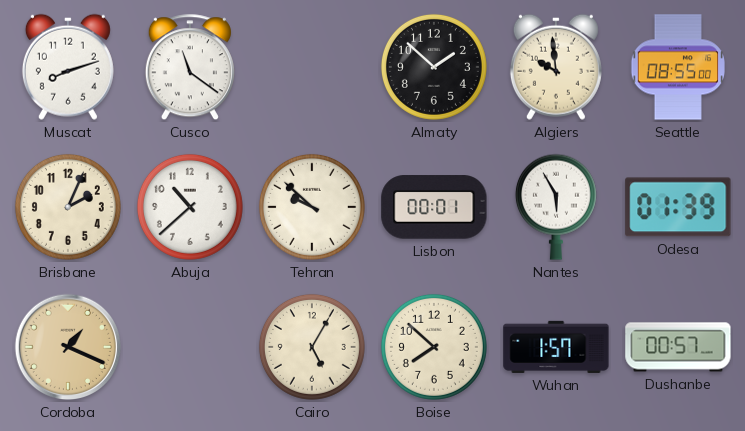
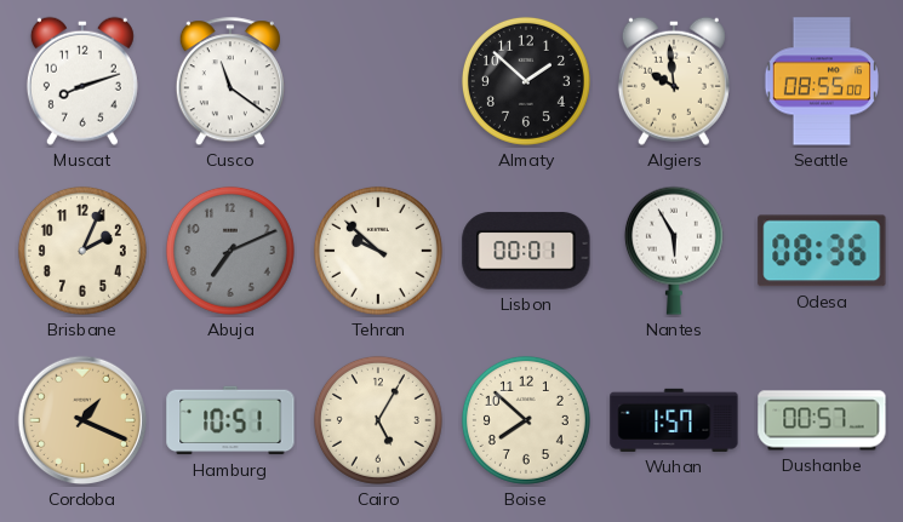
Abuja: 10:38 -> 7:11 (230, 251)
Abuja dial: white -> grey (230, 251)
Odesa: 01:39 -> 08:36 (822, 251)
Hamburg: none -> 10:51 (230, 420)
